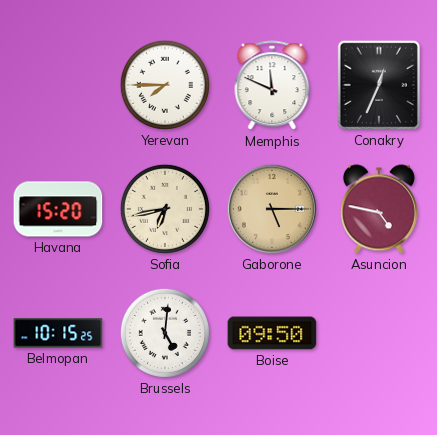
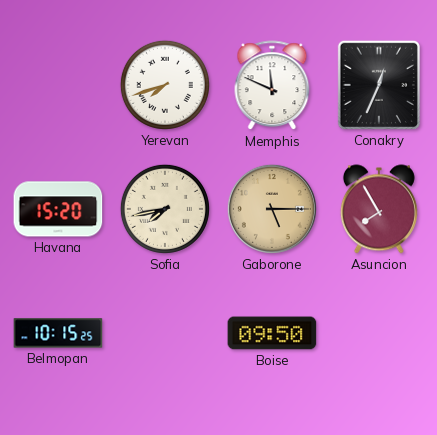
Yerevan: 7:45 -> 7:42 (165, 85)
Sofia: 6:43 -> 7:43 (165, 209)
Asuncion: 4:47 -> 7:55 (379, 209)
Brussels: 5:01 -> none (165, 333)
